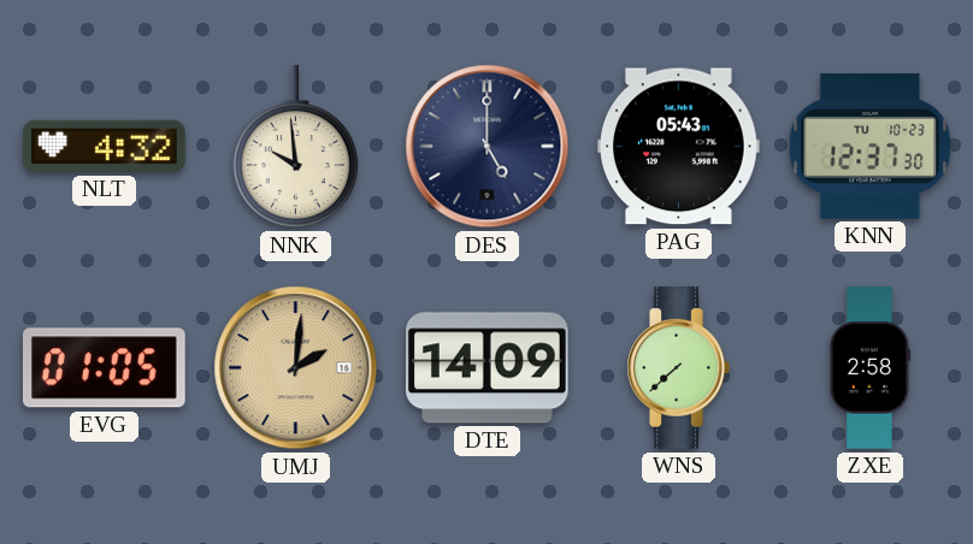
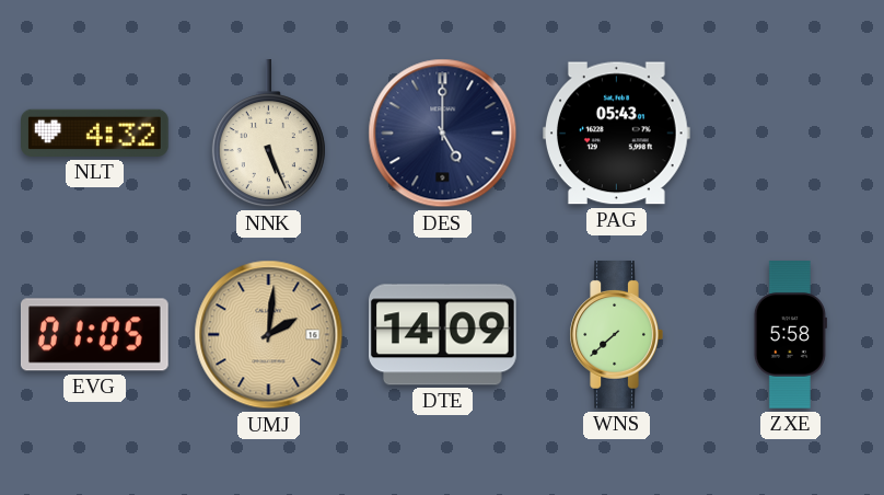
NNK: 9:59 -> 5:26 (268, 135)
KNN: 12:37 -> none (871, 146)
ZXE: 2:58 -> 5:58 (790, 335)
